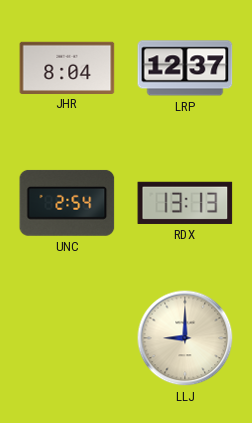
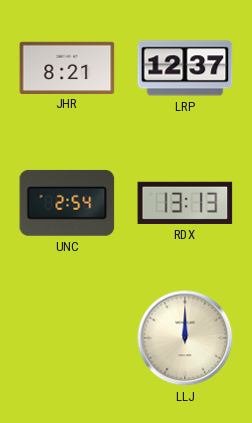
JHR: 8:04 -> 8:21 (67, 67)
LLJ: 9:00 -> 12:00 (185, 338)
